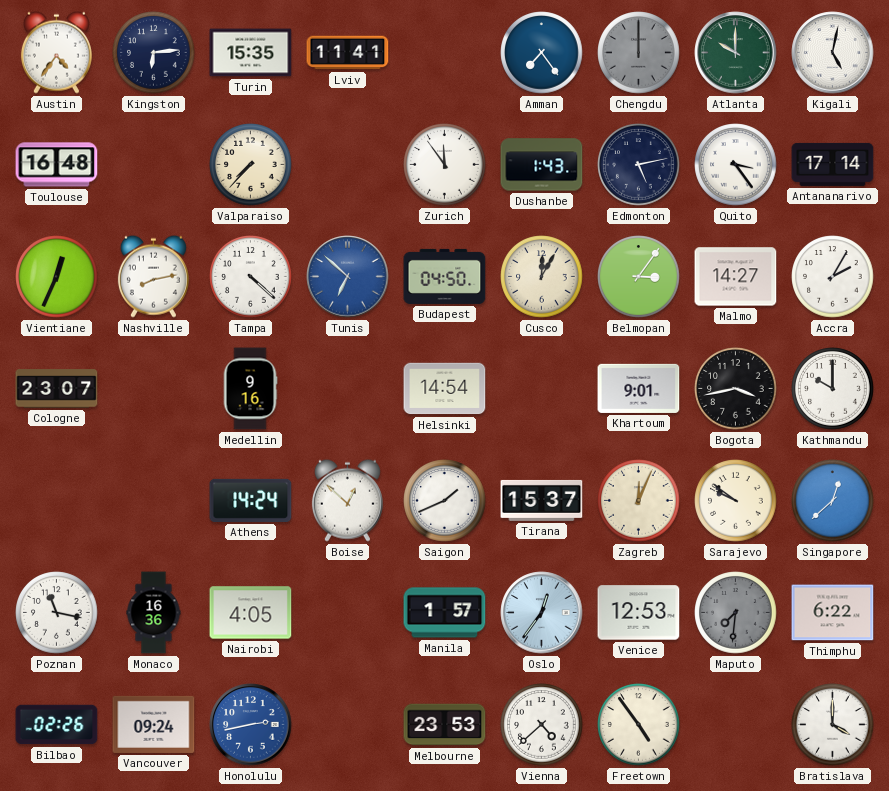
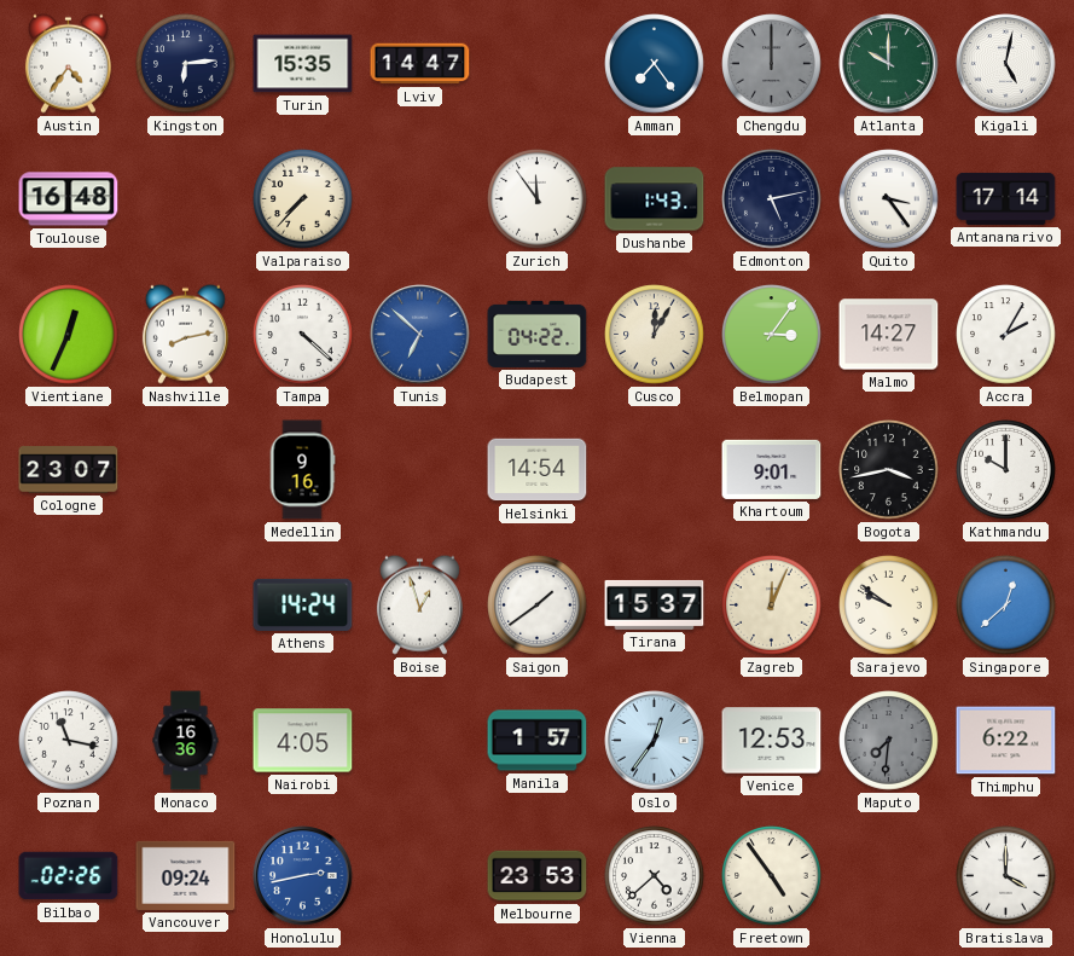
Lviv: 11:41 -> 14:47 (420, 64)
Budapest: 04:50 -> 04:22 (538, 334)
Boise: 12:52 -> 12:57 (419, 604)
Saigon: 1:41 -> 1:39 (538, 606)
